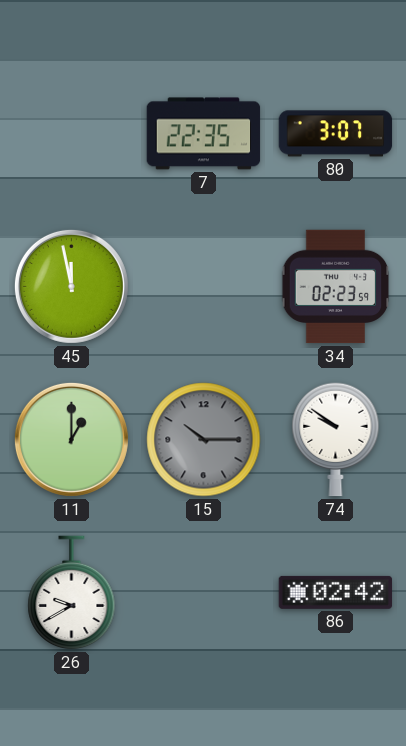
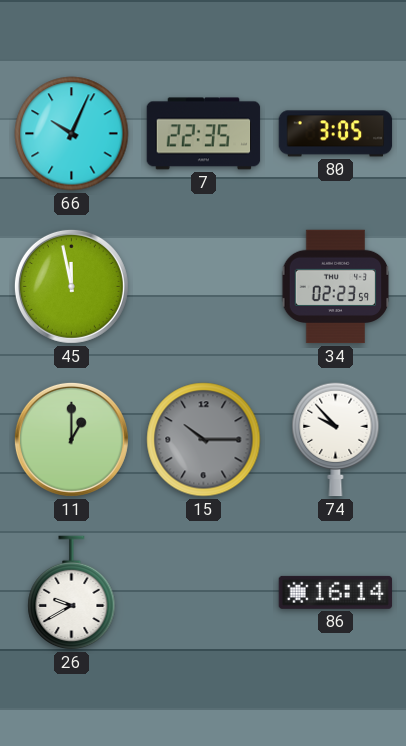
66: none -> 10:04 (72, 134)
80: 3:07 -> 3:05 (336, 134)
74: 9:51 -> 9:53 (336, 440)
86: 02:42 -> 16:14 (336, 592)
